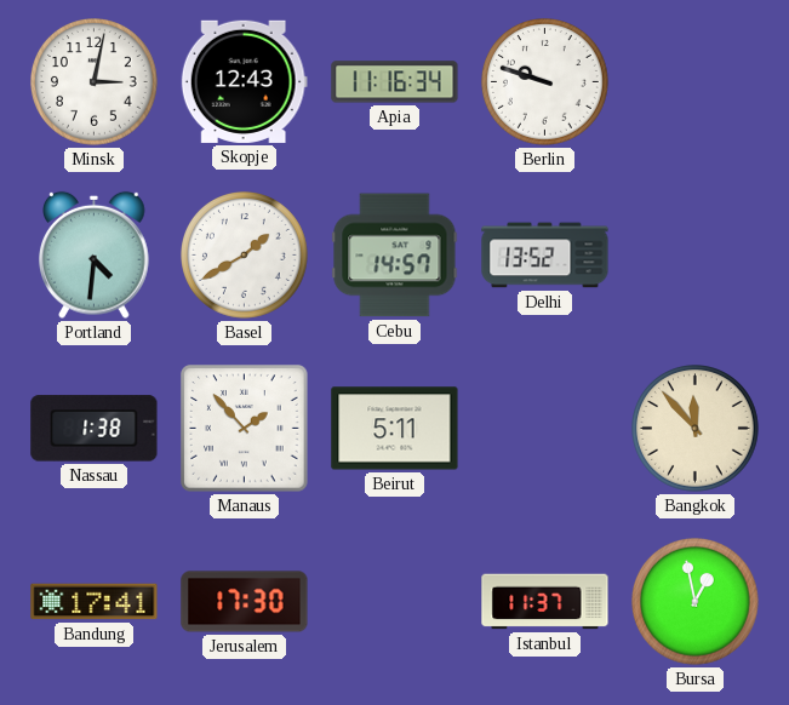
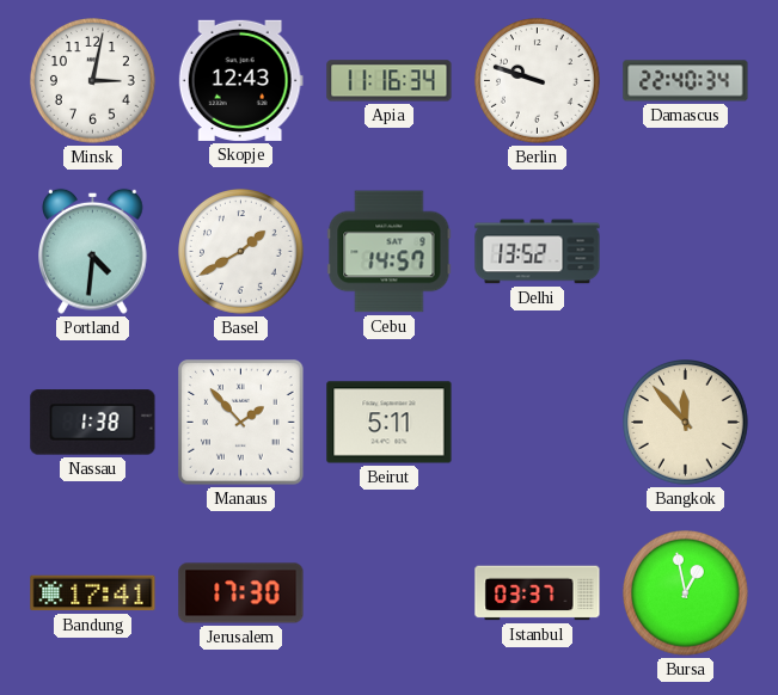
Damascus: none -> 22:40 (686, 81)
Istanbul: 11:37 -> 03:37 (538, 593)
